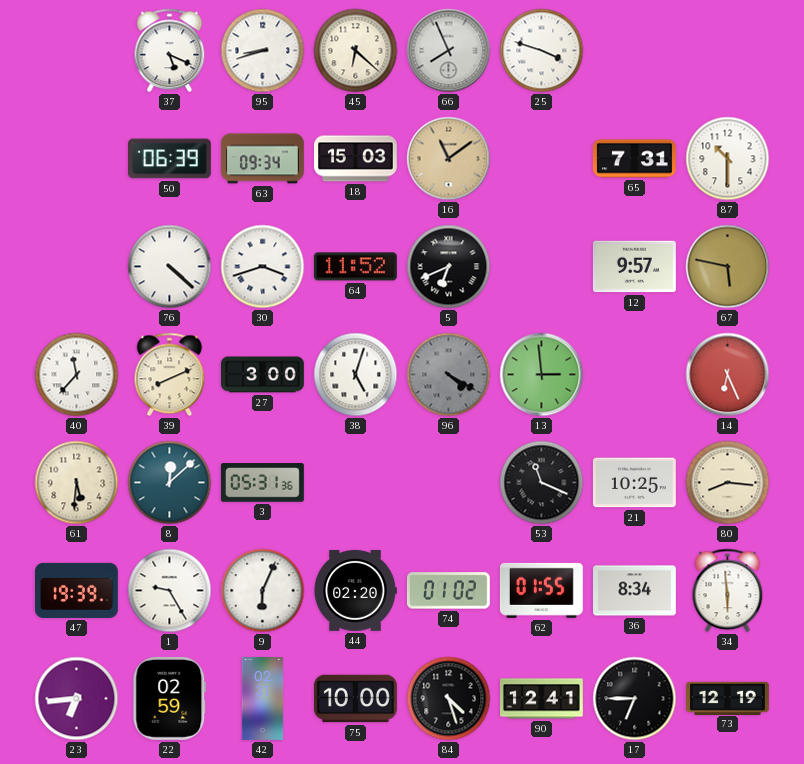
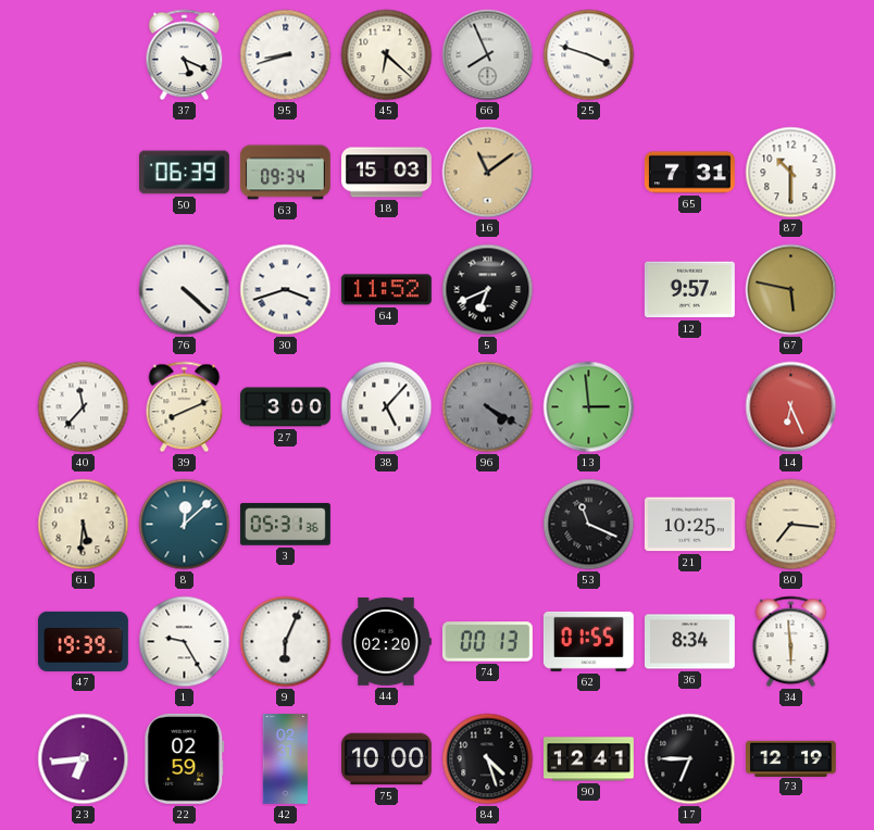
38: 5:03 -> 5:07 (387, 407)
80: 8:16 -> 7:16 (791, 525)
74: 01:02 -> 00:13 (487, 642)
